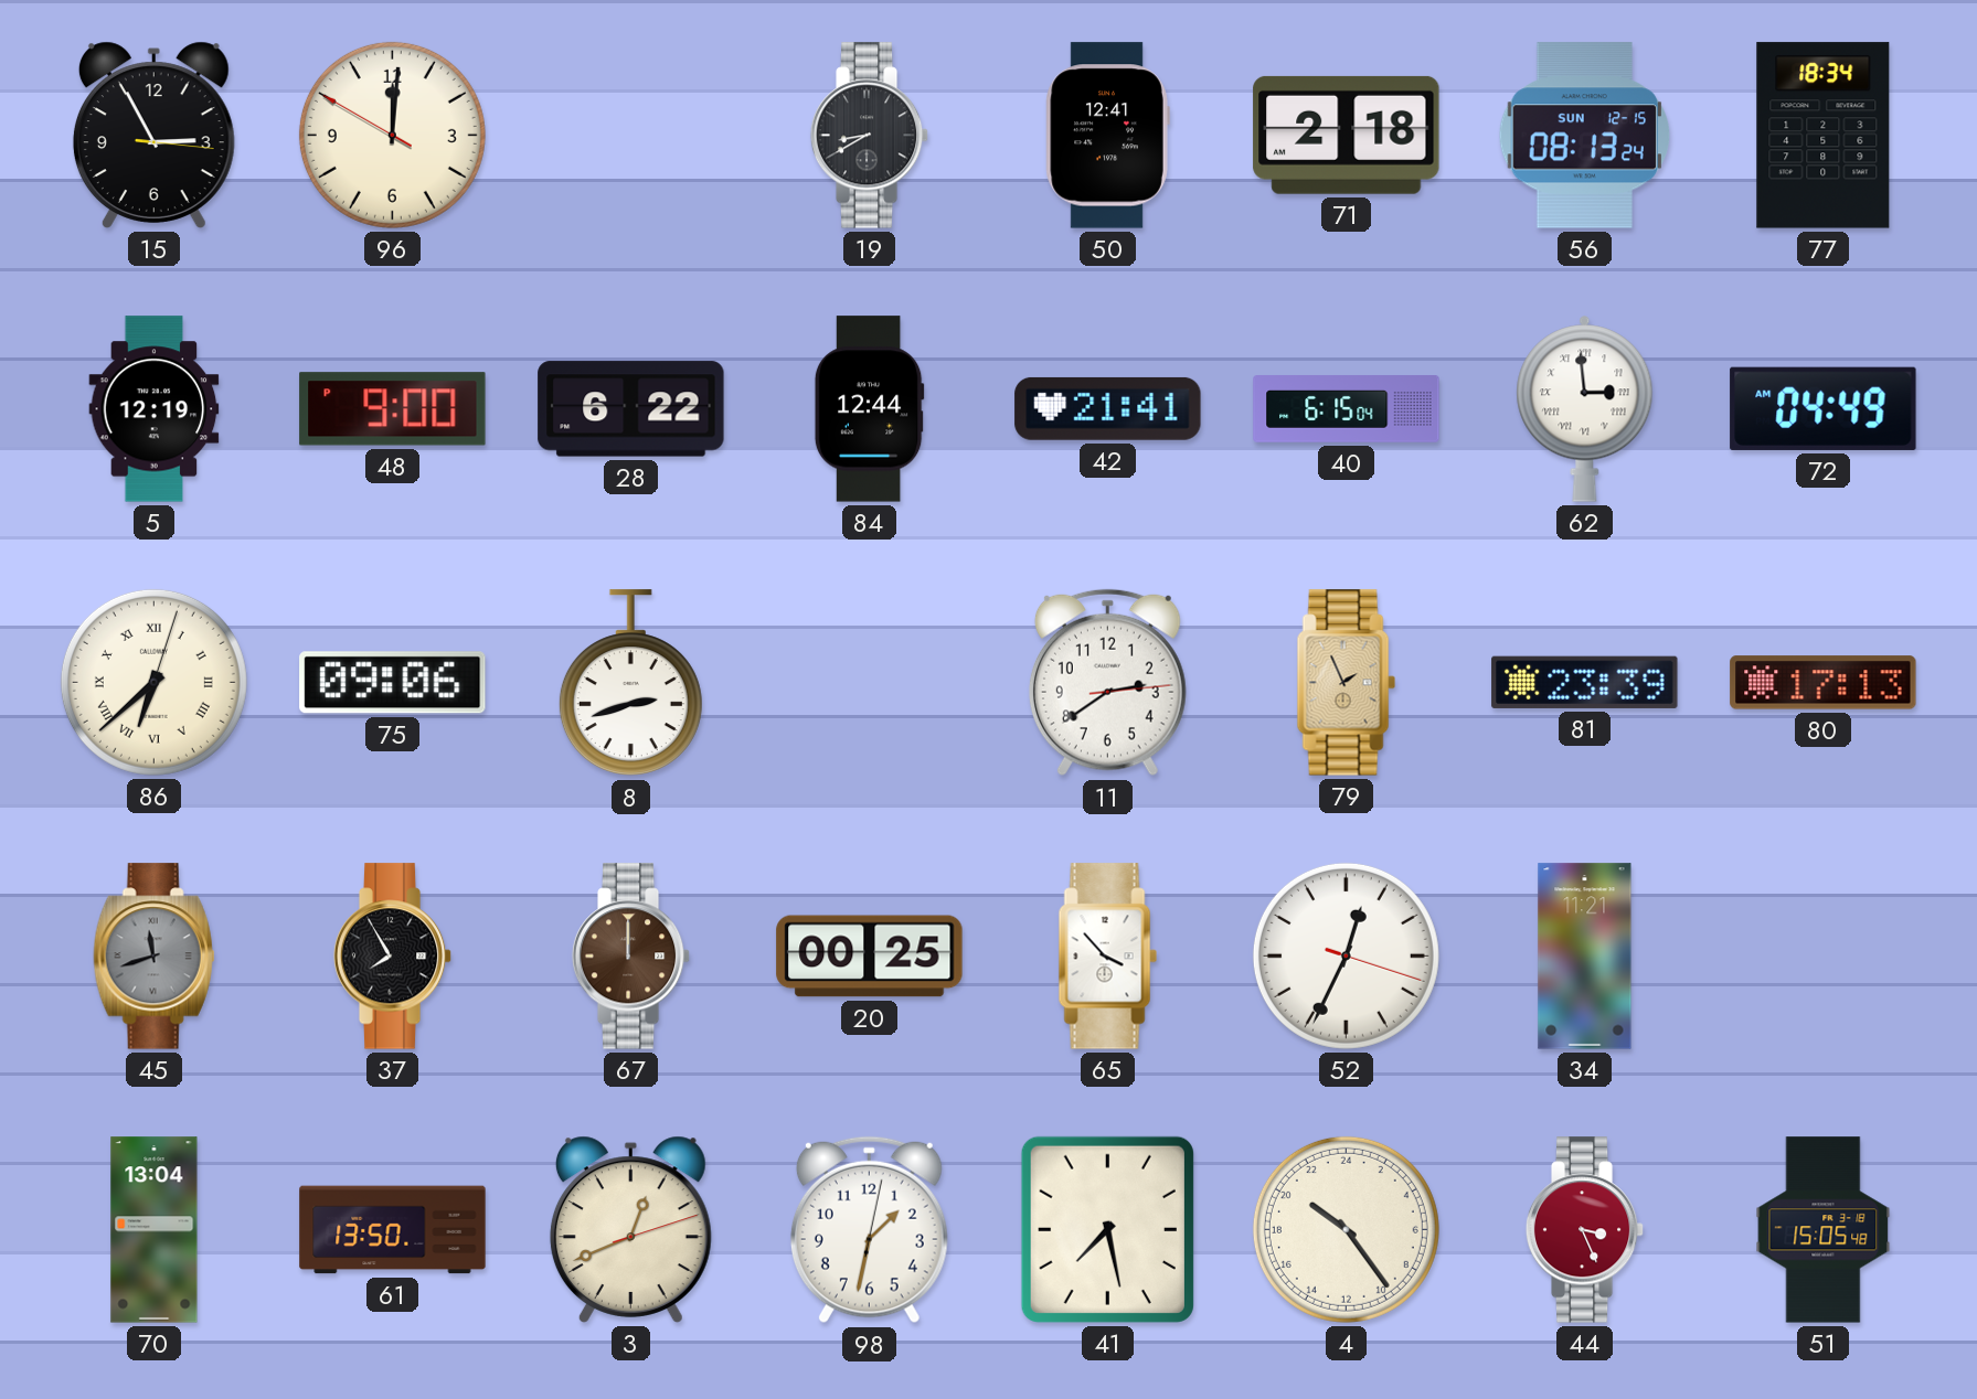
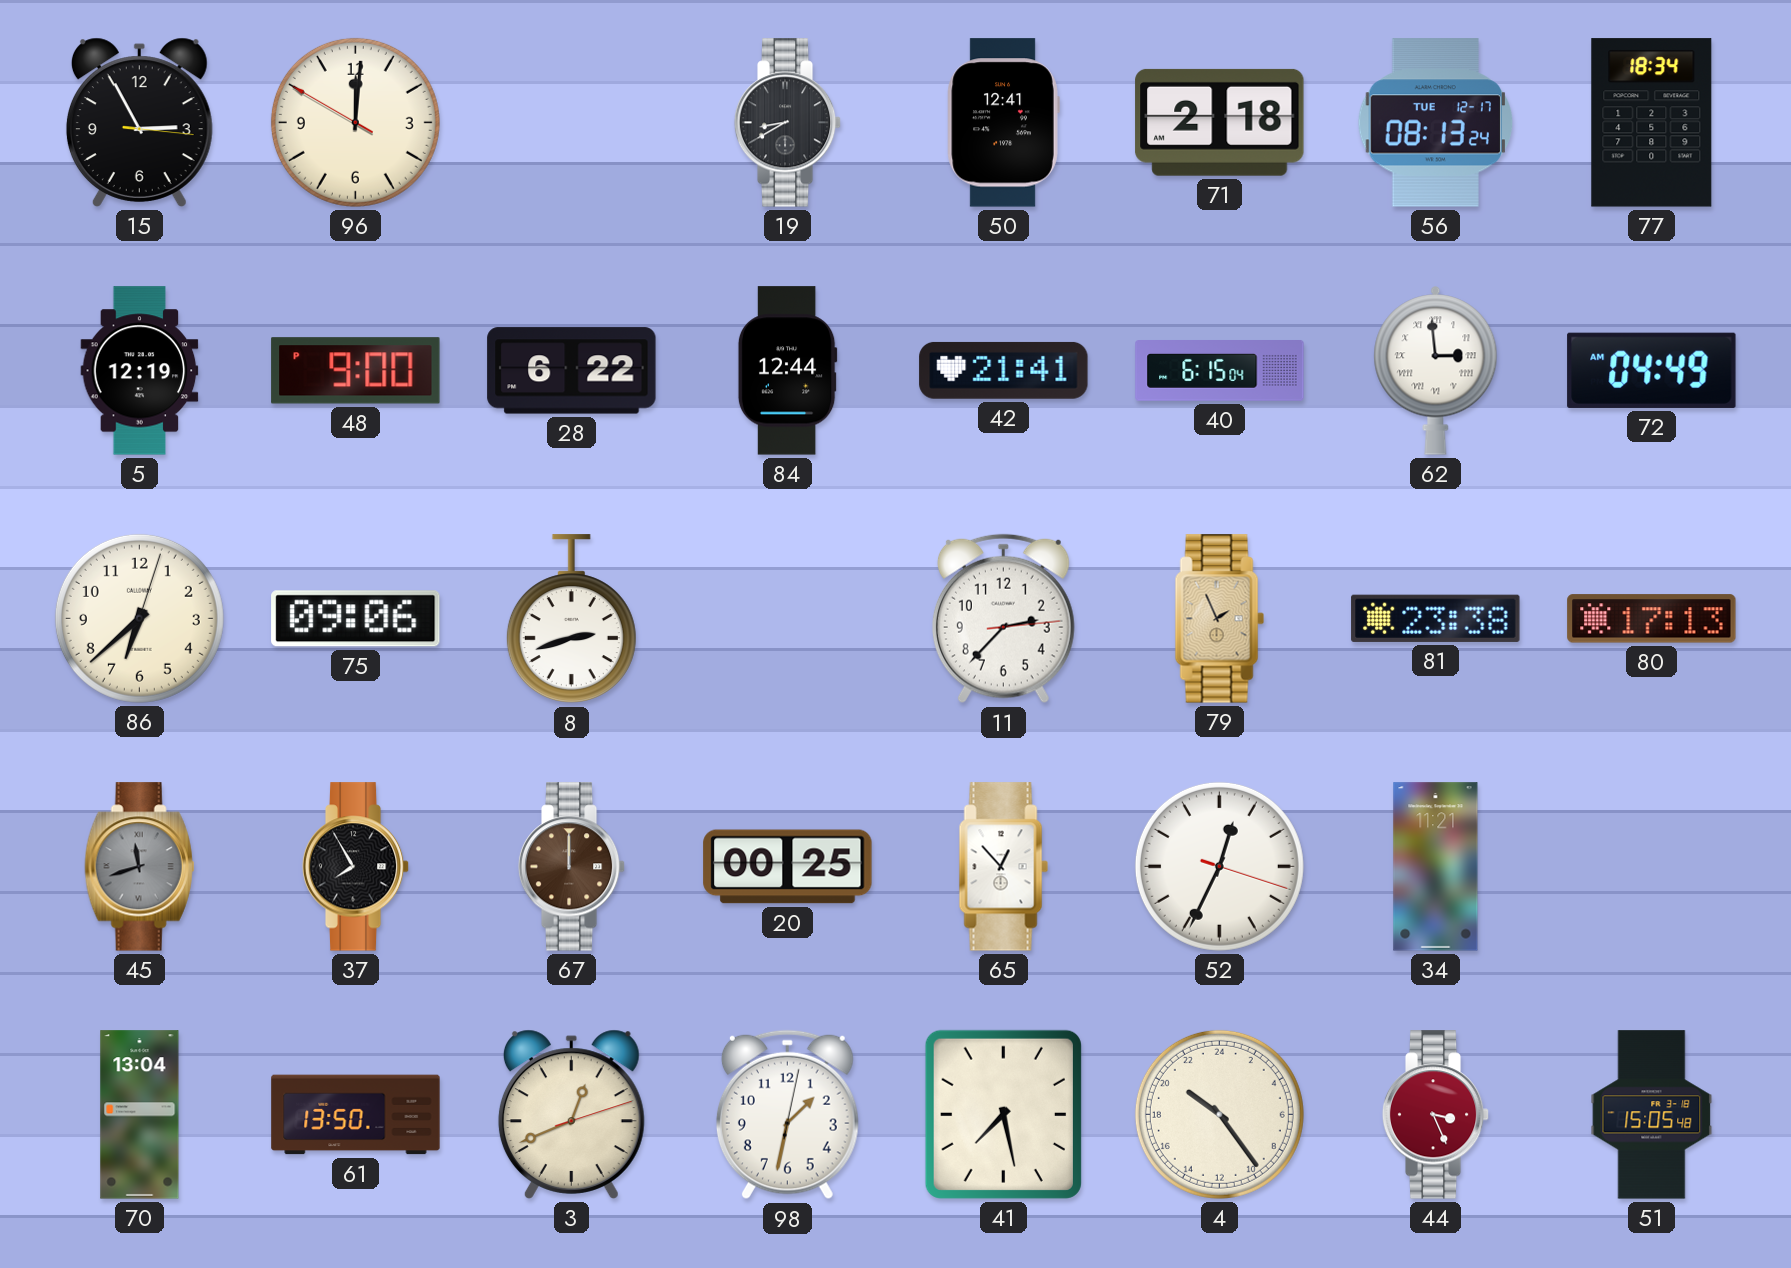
56 date: SUN 12-15 -> TUE 12-17 (1436, 123)
86 numerals: Roman -> Arabic (139, 618)
11: 2:39 -> 2:37 (1003, 619)
81: 23:39 -> 23:38 (1436, 618)
65: 3:53 -> 12:53 (1003, 867)
